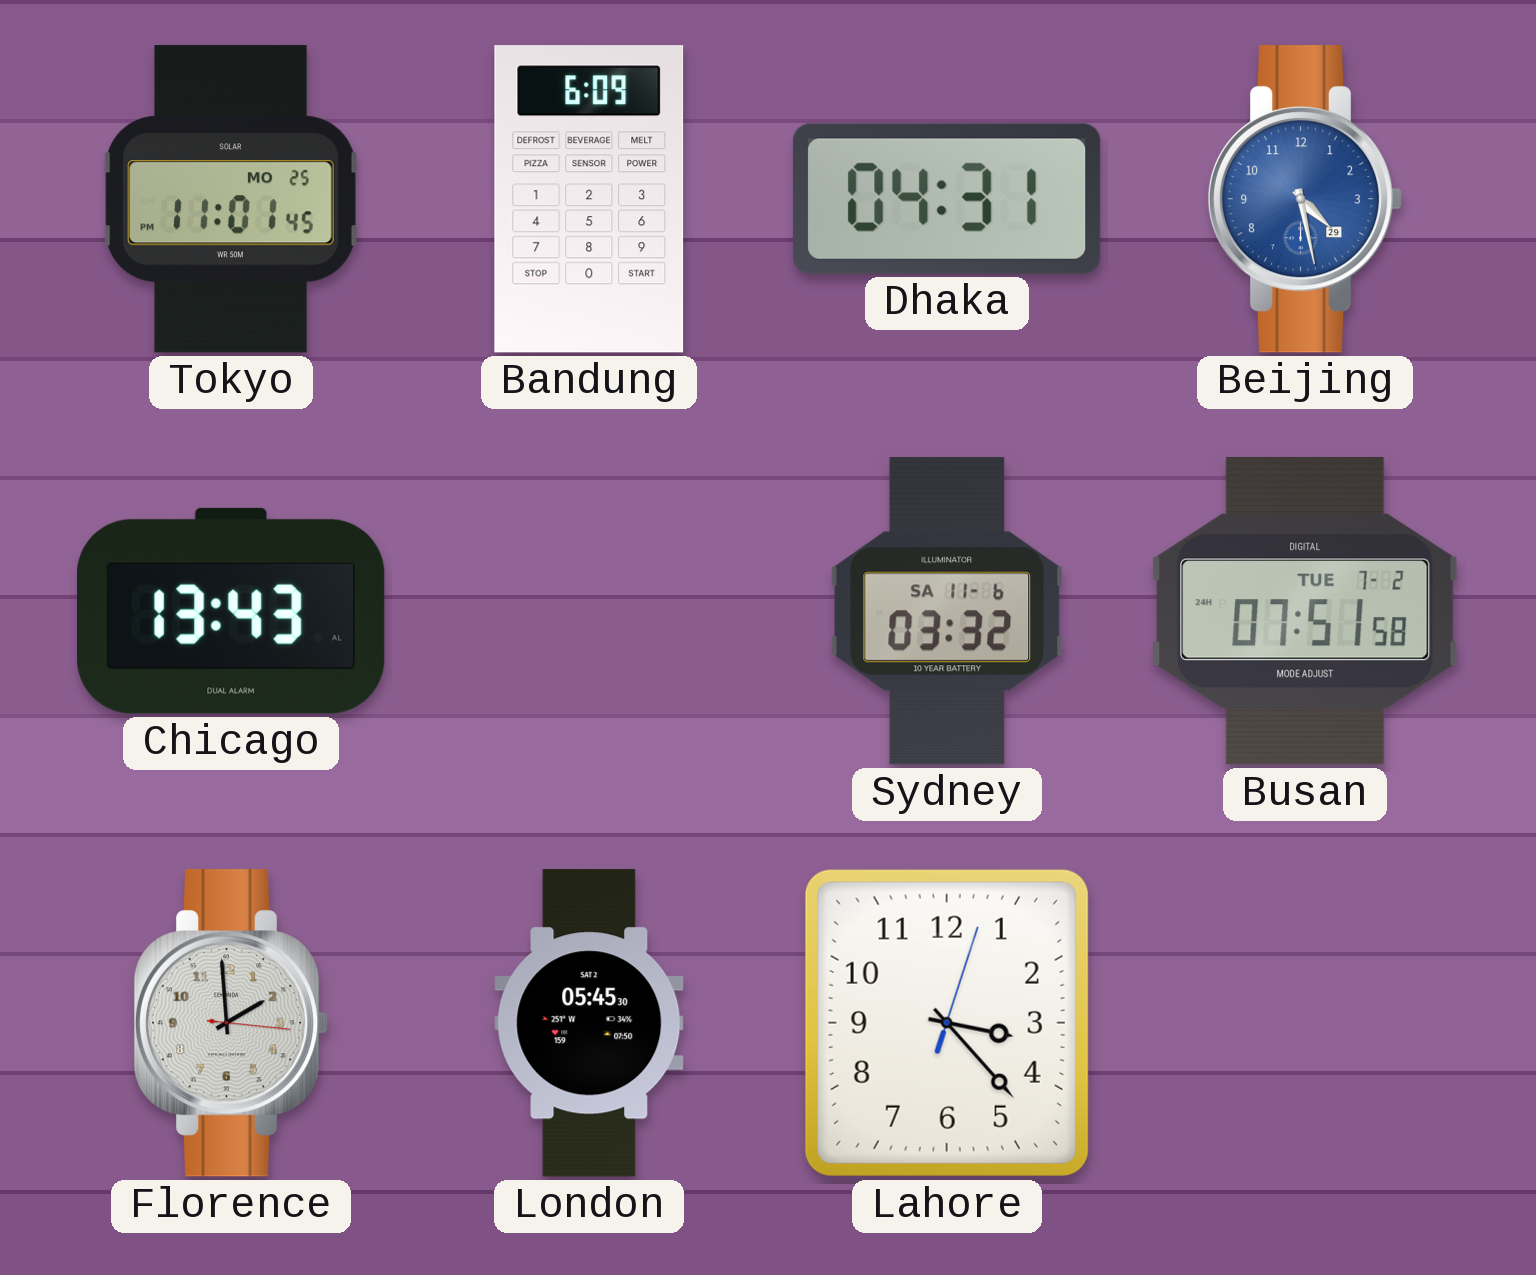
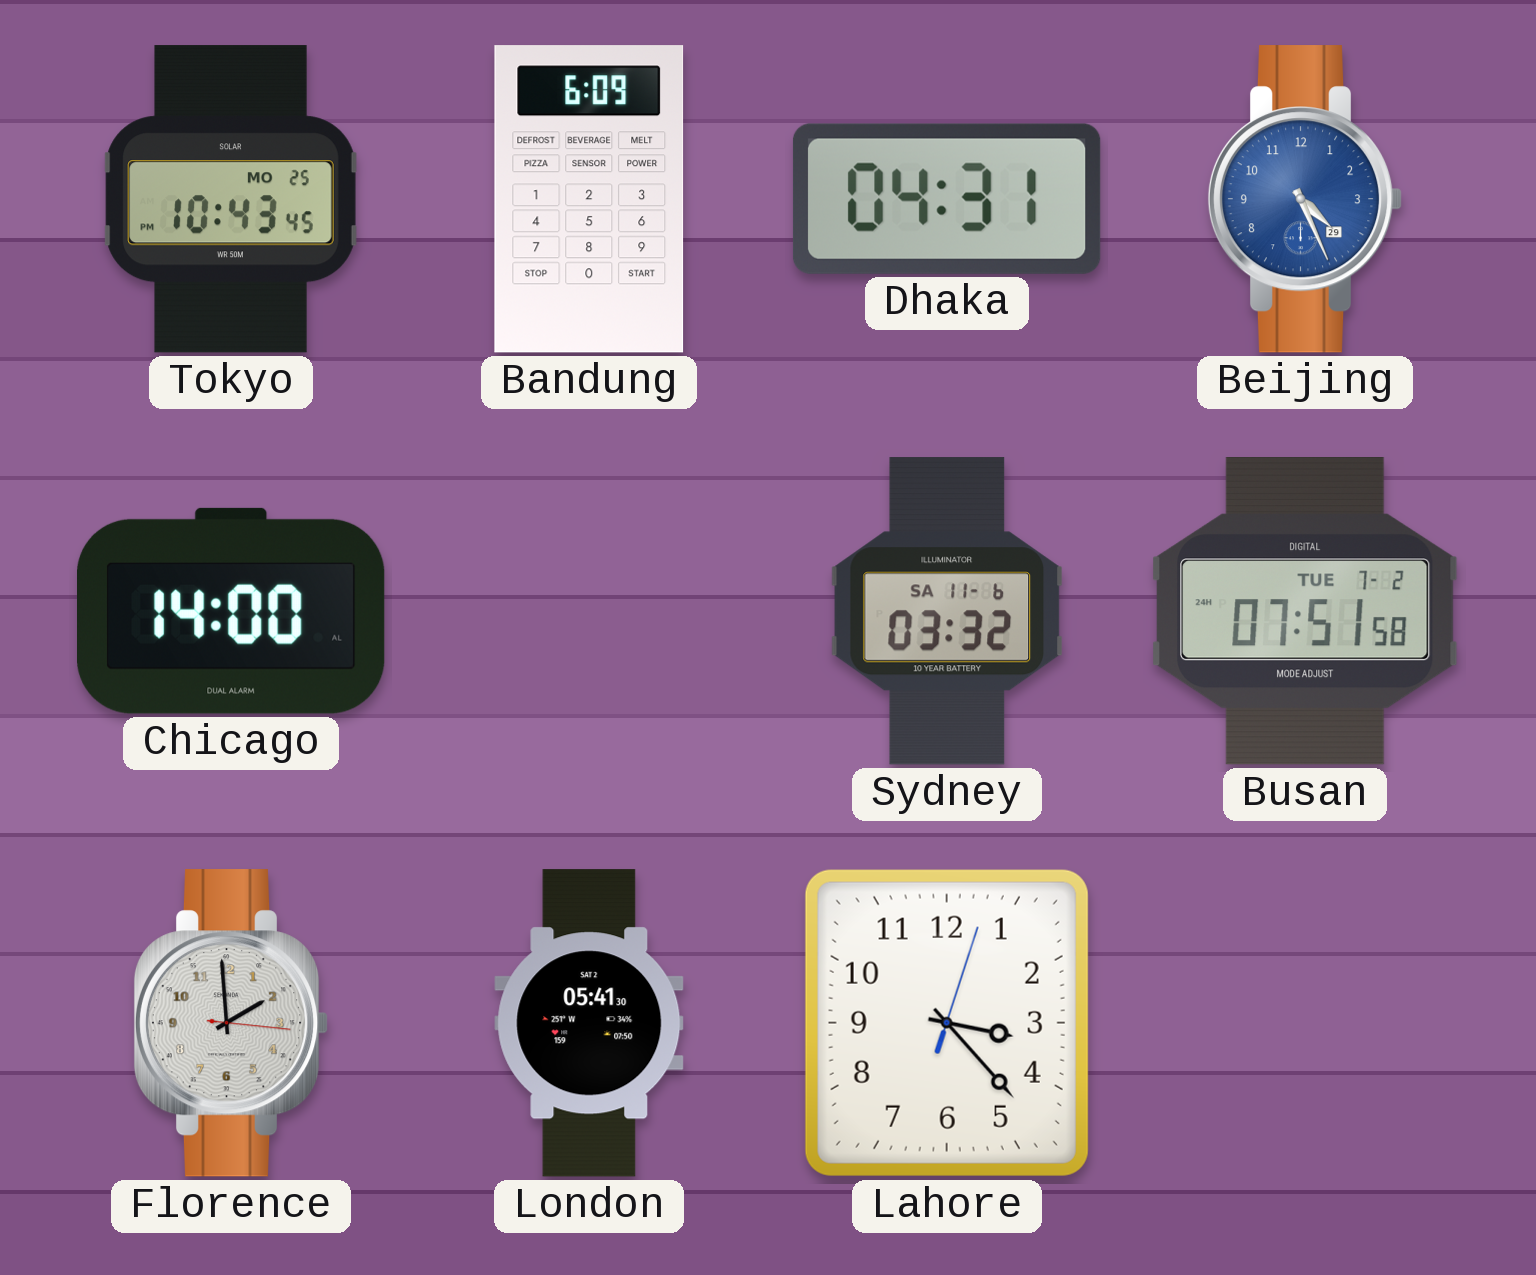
Tokyo: 11:01 -> 10:43 (231, 199)
Beijing: 4:28 -> 4:26 (1305, 199)
Chicago: 13:43 -> 14:00 (232, 611)
London: 05:45 -> 05:41 (589, 1023)
